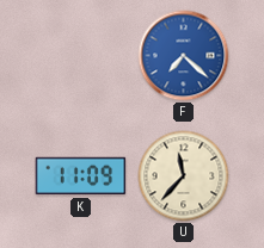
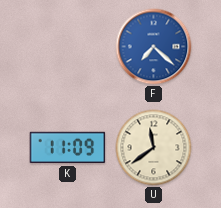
U: 11:37 -> 11:39 (154, 148)
